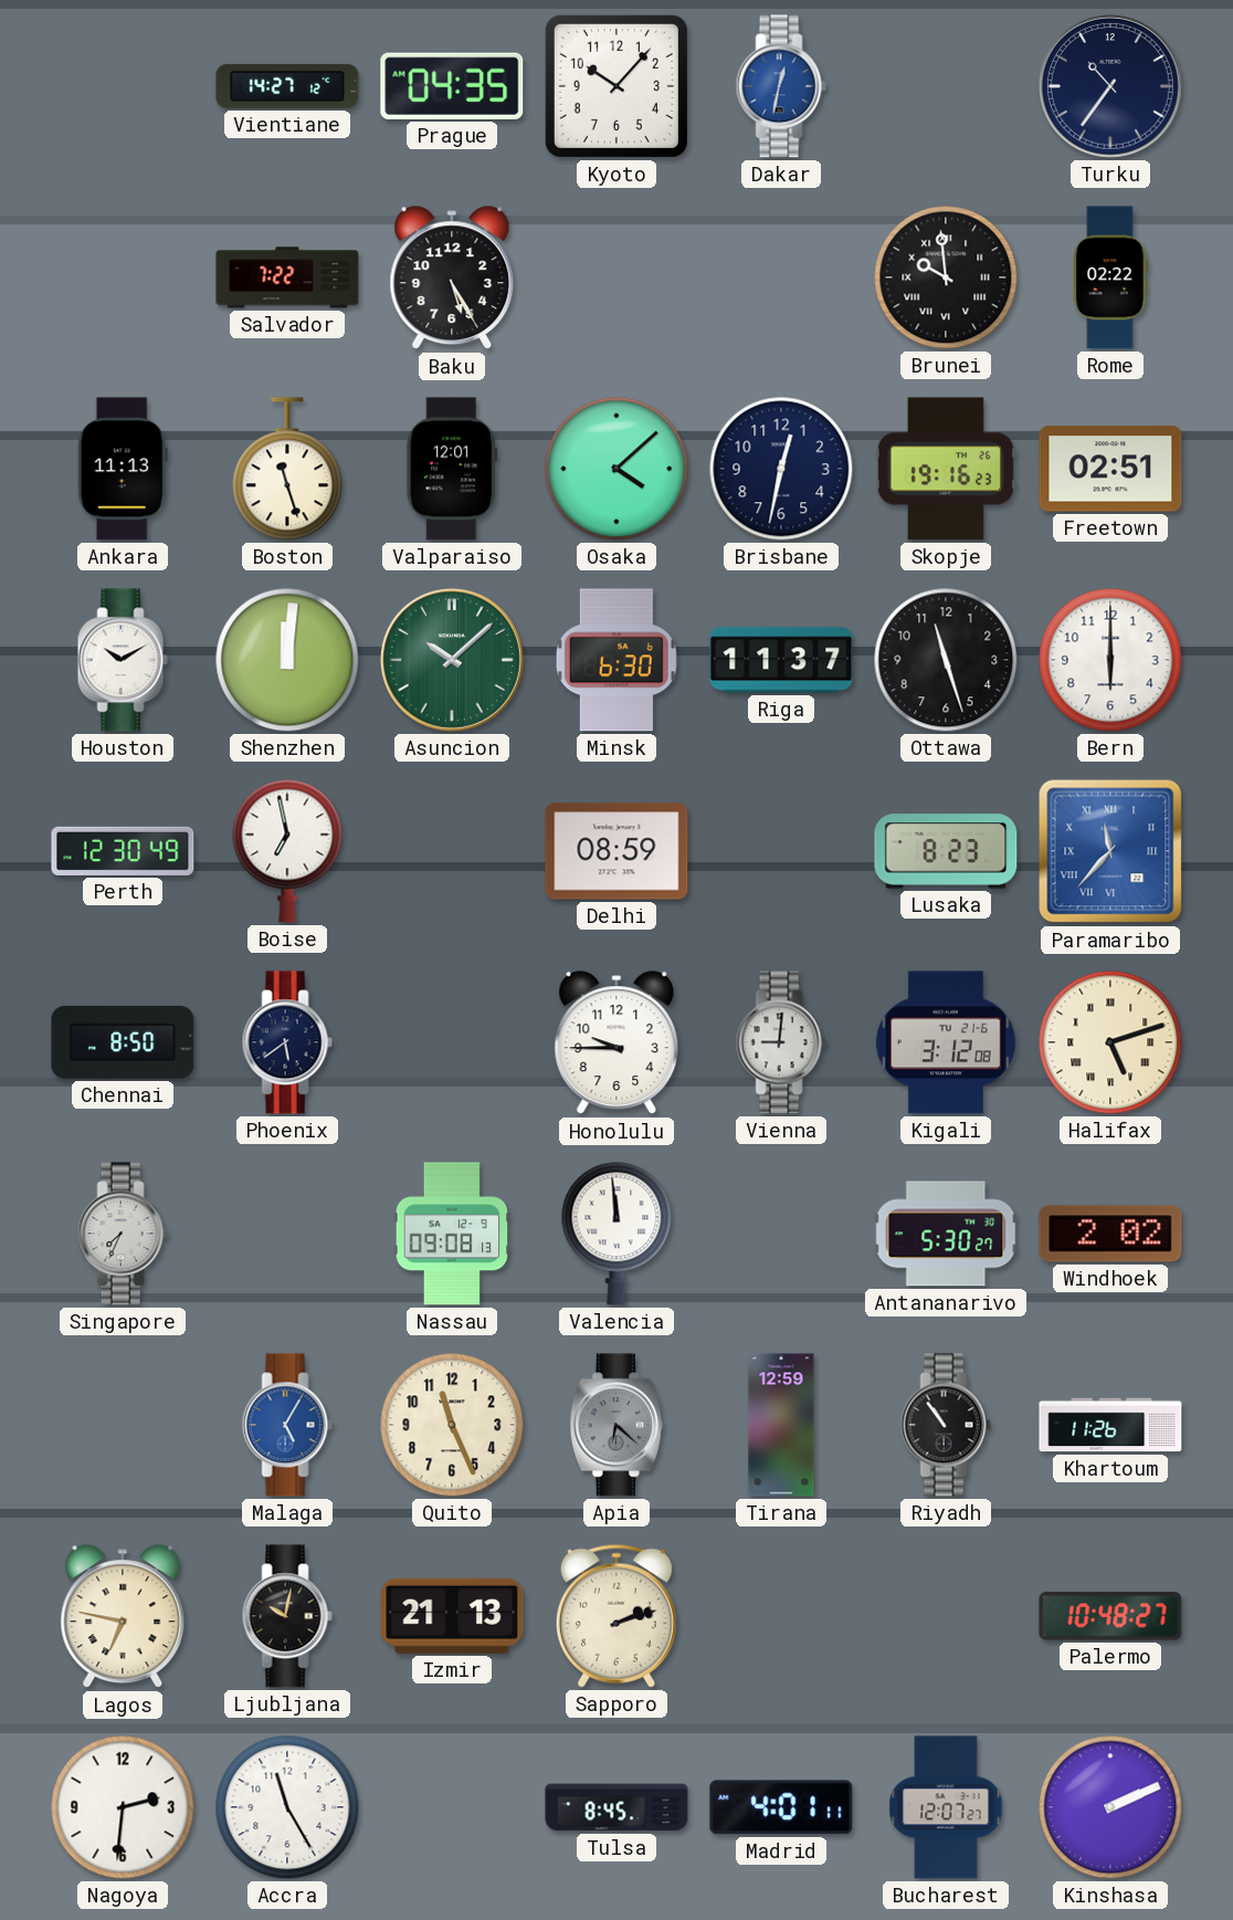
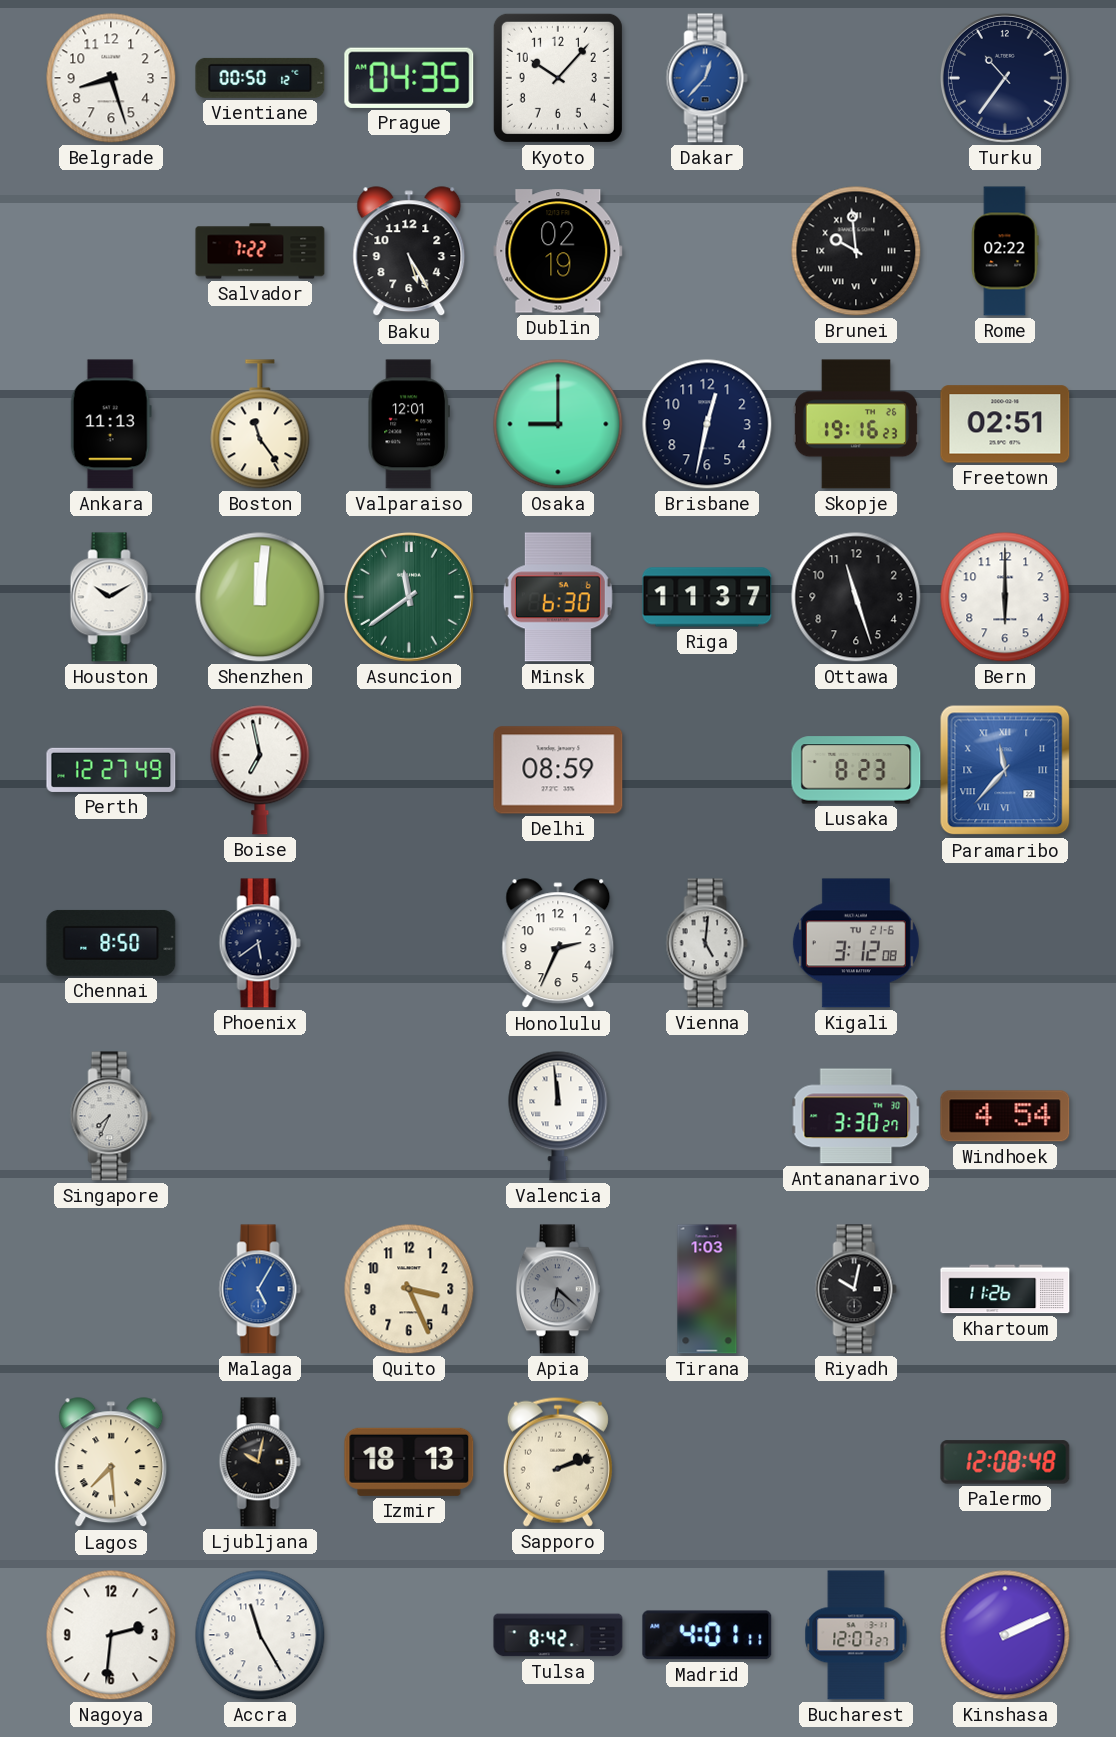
Belgrade: none -> 8:27 (111, 78)
Vientiane: 14:27 -> 00:50 (260, 78)
Dakar: 12:32 -> 12:37 (707, 78)
Dublin: none -> 02:19 (558, 251)
Boston: 11:27 -> 11:24 (260, 424)
Osaka: 4:08 -> 9:00 (558, 424)
Asuncion: 10:08 -> 11:39 (409, 597)
Perth: 12:30 -> 12:27 (111, 770)
Honolulu: 9:45 -> 2:34 (558, 944)
Vienna: 9:01 -> 5:01 (707, 943)
Halifax: 5:12 -> none (1110, 1042)
Nassau: 09:08 -> none (452, 1234)
Antananarivo: 5:30 -> 3:30 (856, 1116)
Windhoek: 2:02 -> 4:54 (1005, 1116)
Quito: 11:26 -> 3:26 (409, 1289)
Tirana: 12:59 -> 1:03 (707, 1289)
Riyadh: 10:54 -> 10:02 (856, 1289)
Lagos: 6:47 -> 7:29 (111, 1463)
Izmir: 21:13 -> 18:13 (409, 1462)
Palermo: 10:48 -> 12:08 (1005, 1462)
Tulsa: 8:45 -> 8:42 (558, 1635)
